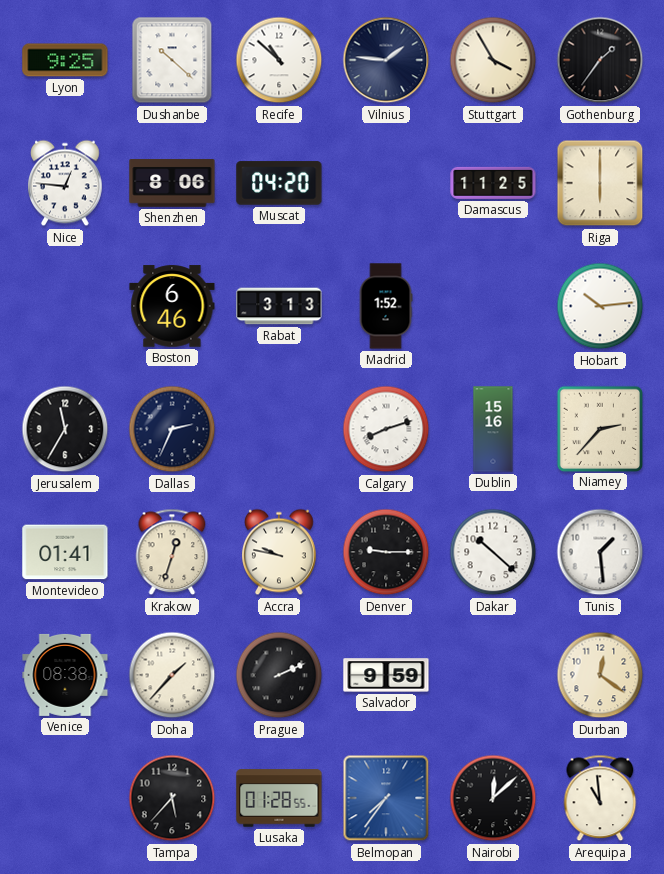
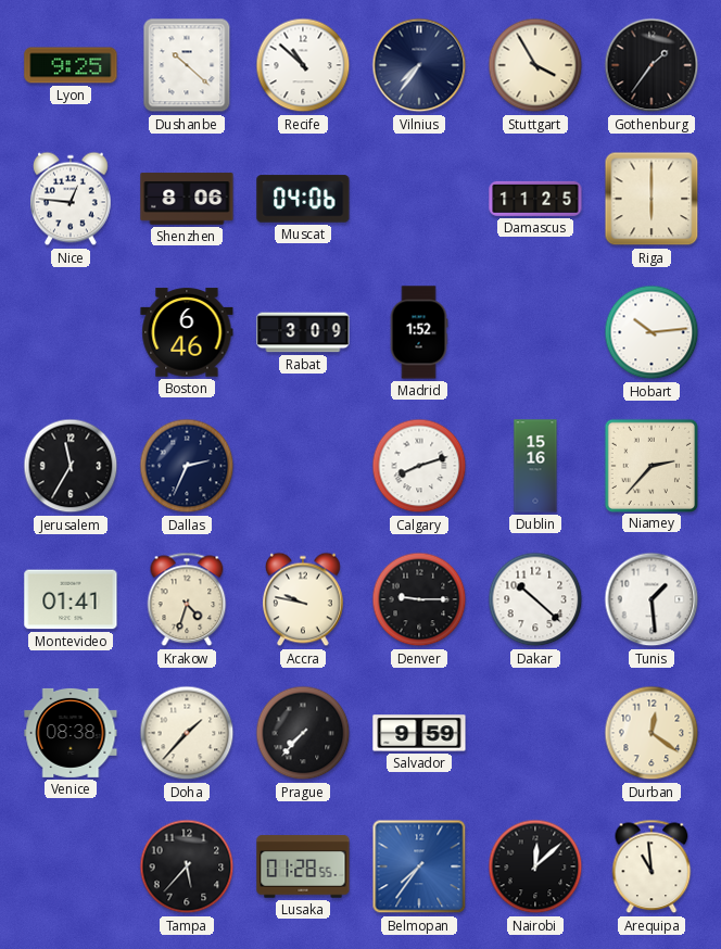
Vilnius: 1:46 -> 7:36 (419, 65)
Muscat: 04:20 -> 04:06 (303, 199)
Rabat: 3:13 -> 3:09 (303, 332)
Krakow: 12:33 -> 4:33 (187, 599)
Prague: 2:11 -> 7:37 (303, 733)
